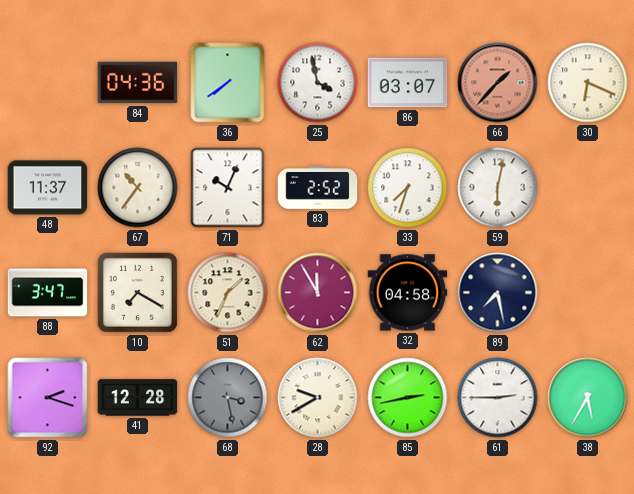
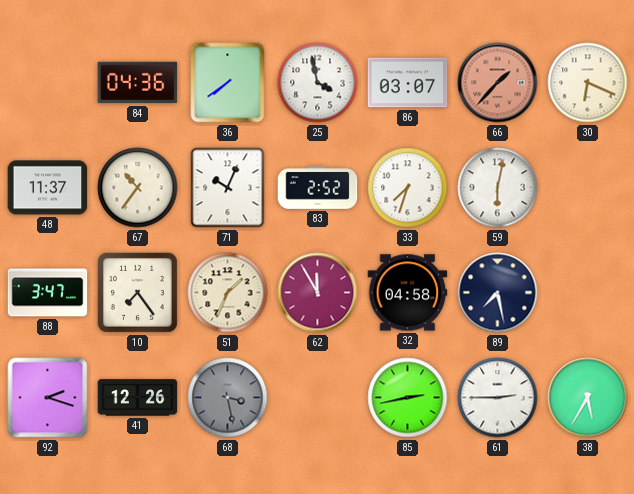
10: 7:20 -> 7:24 (137, 292)
41: 12:28 -> 12:26 (138, 398)
28: 9:40 -> none (318, 398)
